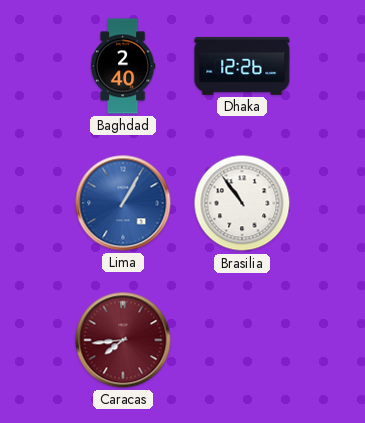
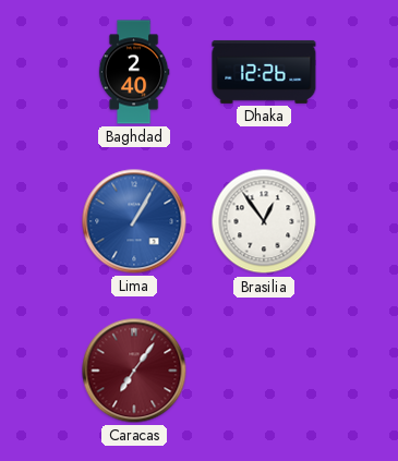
Brasilia: 10:54 -> 12:54 (264, 221)
Caracas: 7:44 -> 7:06 (134, 371)
